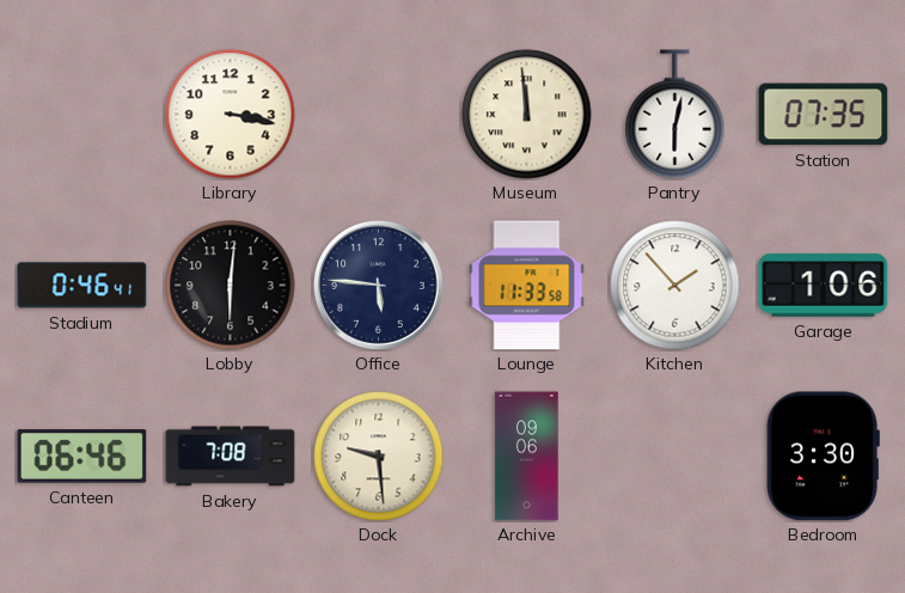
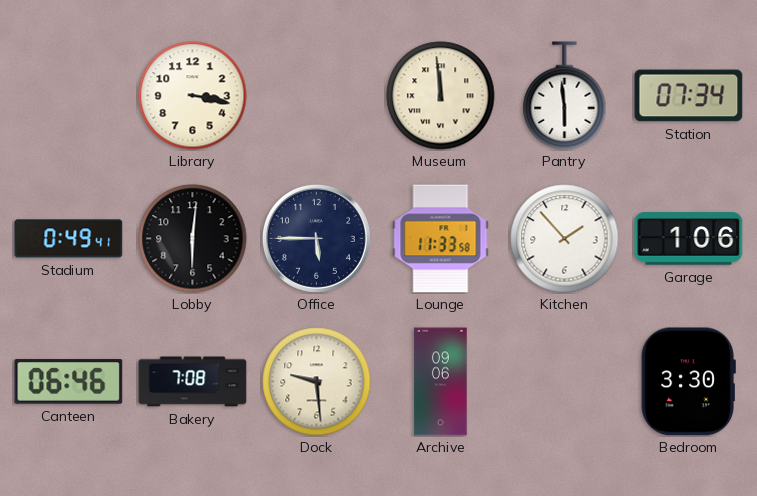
Pantry: 6:02 -> 5:59 (565, 96)
Station: 07:35 -> 07:34 (689, 96)
Stadium: 0:46 -> 0:49 (69, 239)
Office: 5:46 -> 5:45 (316, 238)
